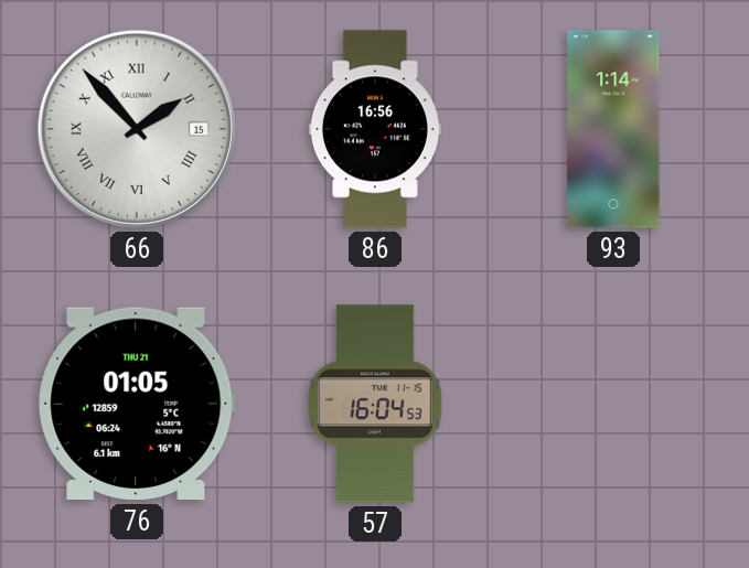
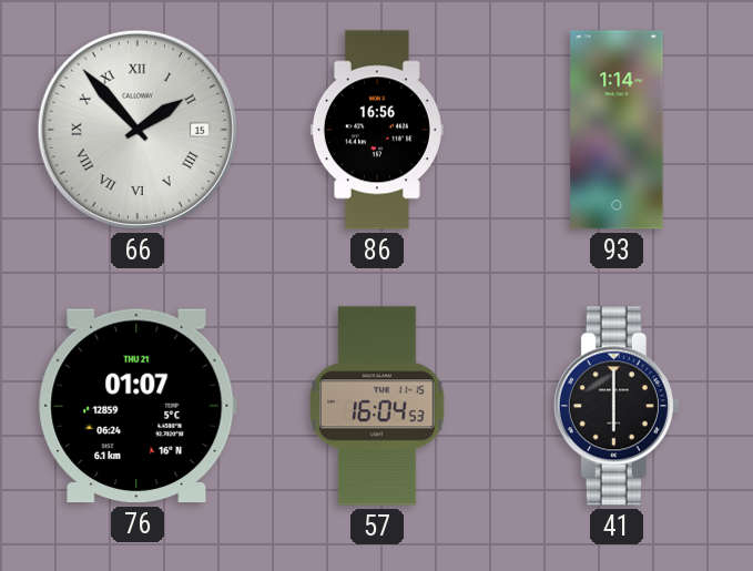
76: 01:05 -> 01:07 (138, 406)
41: none -> 6:00 (617, 406)
